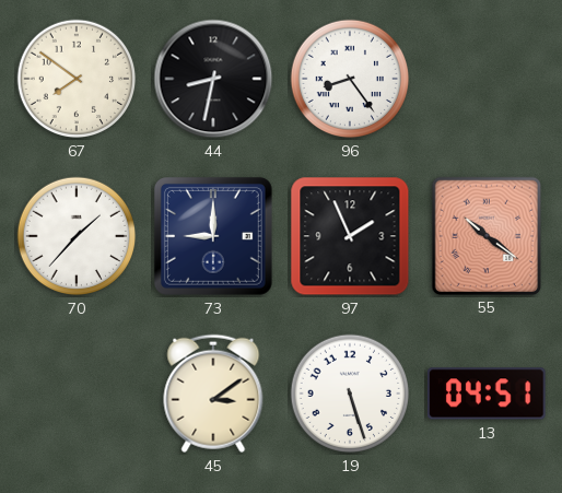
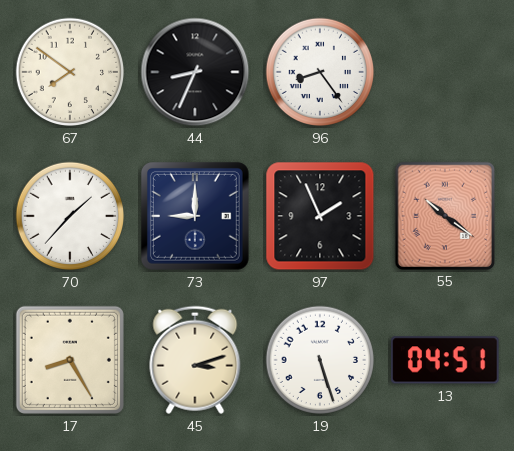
44: 8:32 -> 8:34 (195, 72)
17: none -> 8:25 (70, 360)
45: 3:09 -> 3:12 (195, 360)
